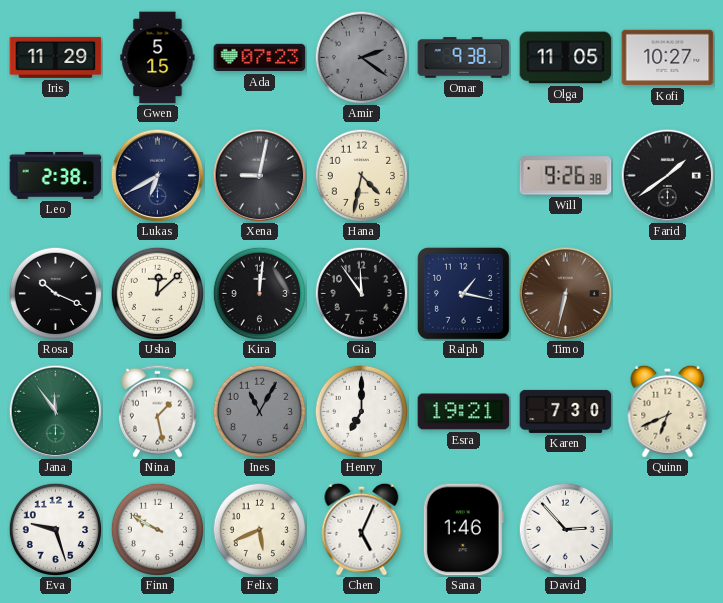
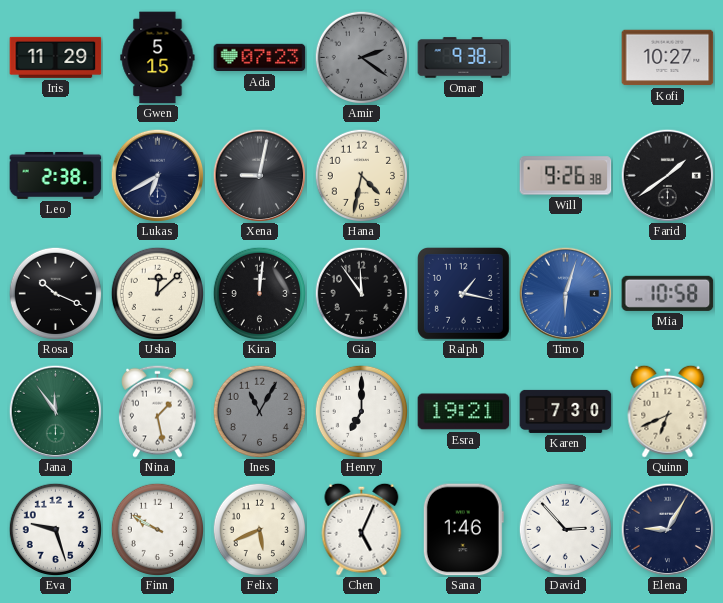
Olga: 11:05 -> none (566, 58)
Timo: 6:32 -> 6:03 (565, 293)
Timo dial: brown -> blue (565, 293)
Mia: none -> 10:58 (668, 293)
Elena: none -> 9:05 (667, 529)
